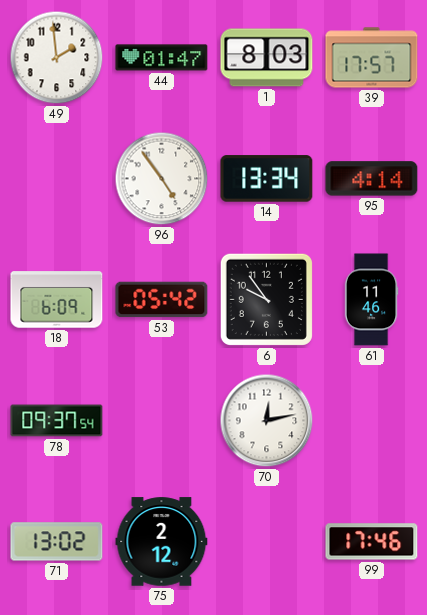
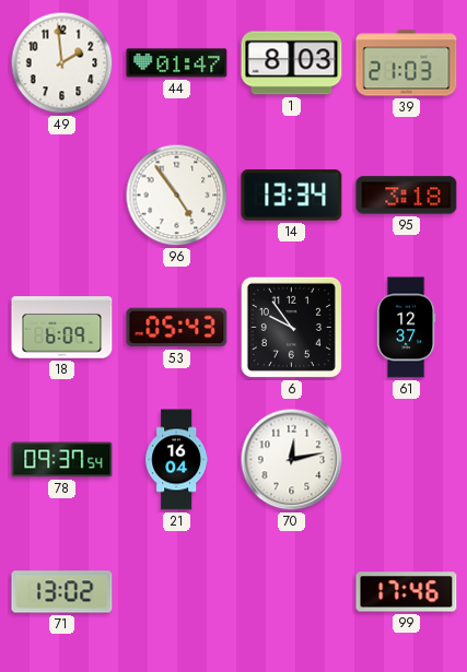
39: 17:57 -> 21:03 (407, 63)
95: 4:14 -> 3:18 (407, 196)
53: 05:42 -> 05:43 (177, 328)
61: 11:46 -> 12:37 (406, 328)
21: none -> 16:04 (177, 460)
75: 2:12 -> none (162, 542)
